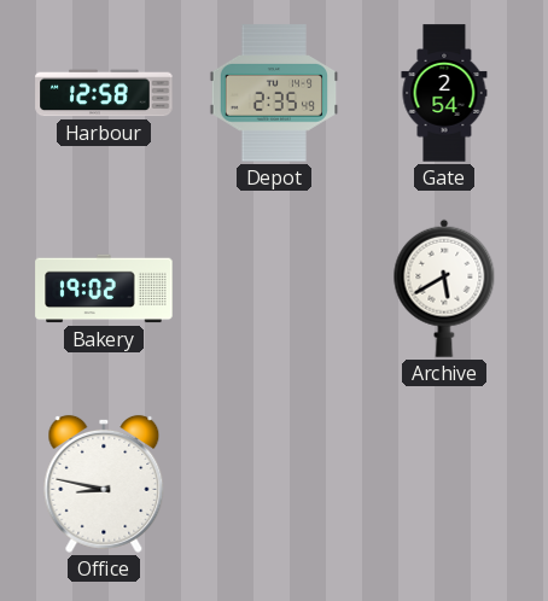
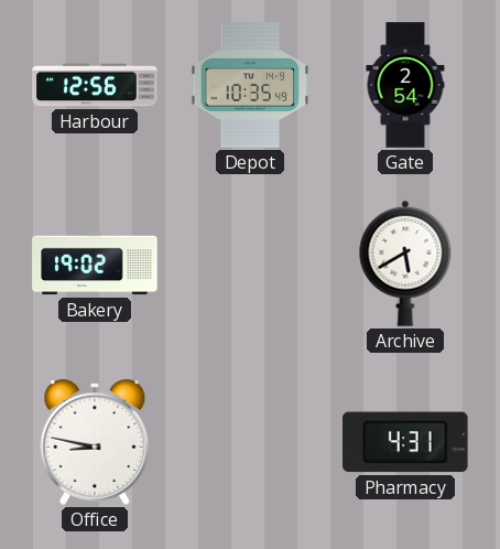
Harbour: 12:58 -> 12:56 (95, 85)
Depot: 2:35 -> 10:35 (250, 85)
Pharmacy: none -> 4:31 (405, 442)
